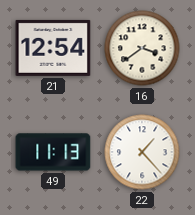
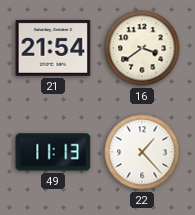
21: 12:54 -> 21:54 (53, 48)
